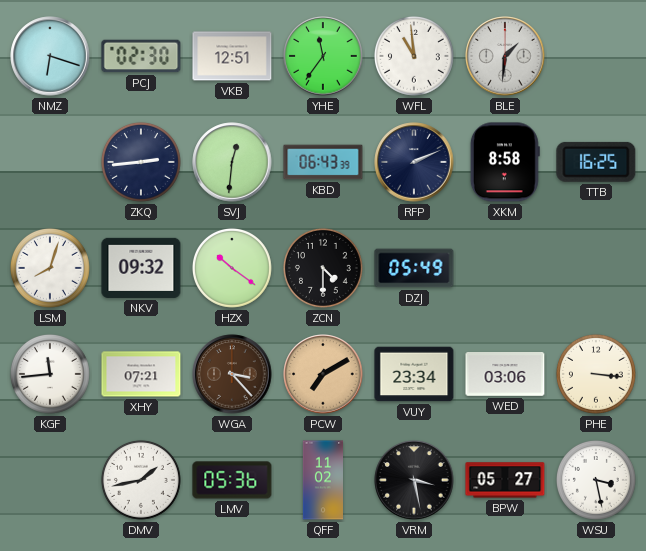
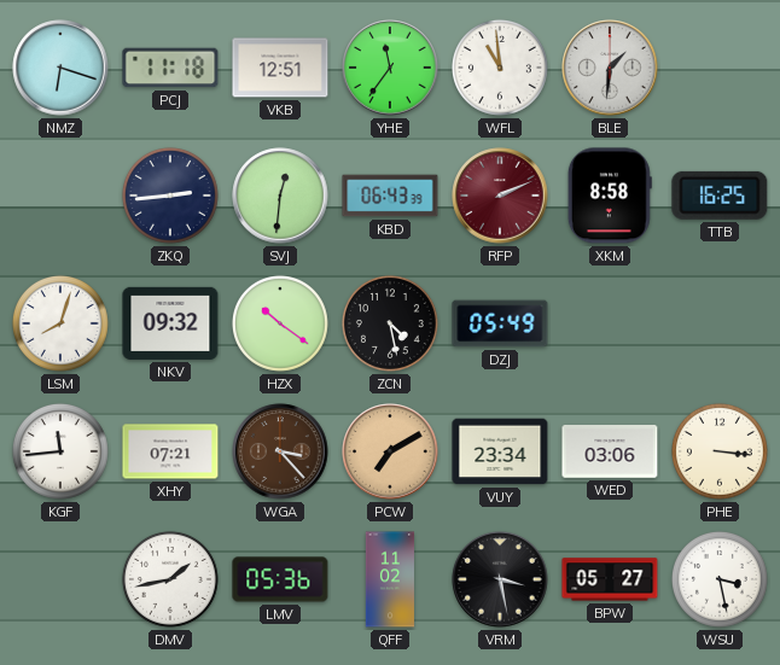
PCJ: 02:30 -> 11:18 (170, 68)
RFP dial: navy -> burgundy (500, 196)
ZCN: 4:30 -> 4:28 (390, 323)
